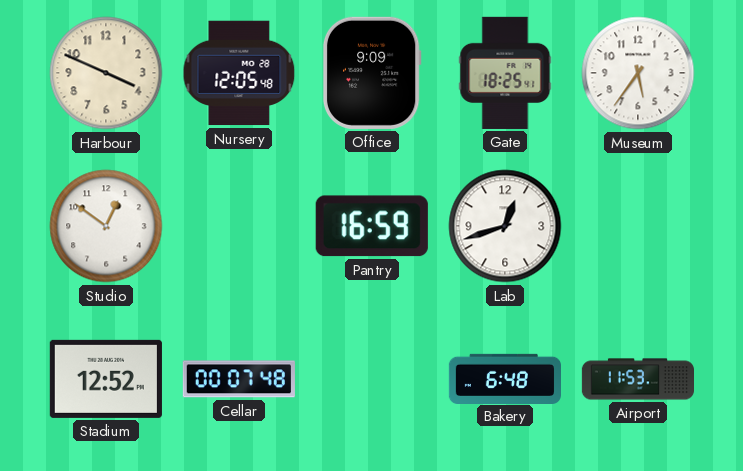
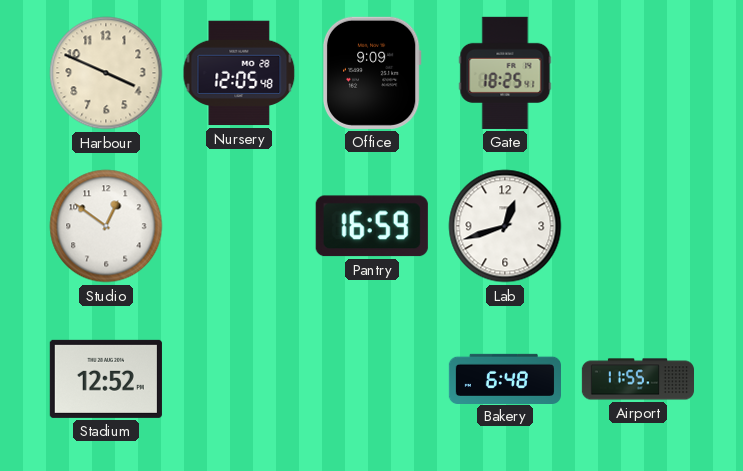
Museum: 5:36 -> none (638, 73)
Cellar: 00:07 -> none (239, 379)
Airport: 11:53 -> 11:55 (637, 379)
